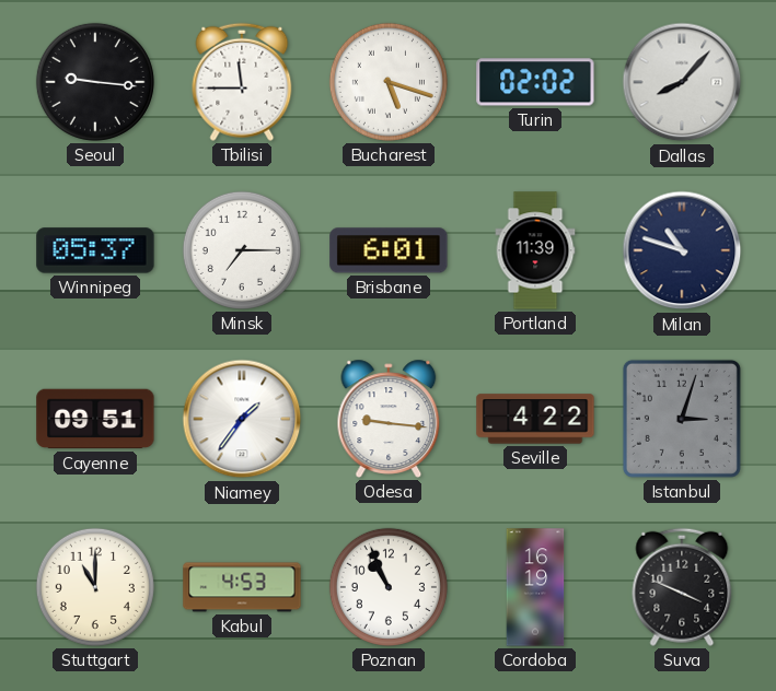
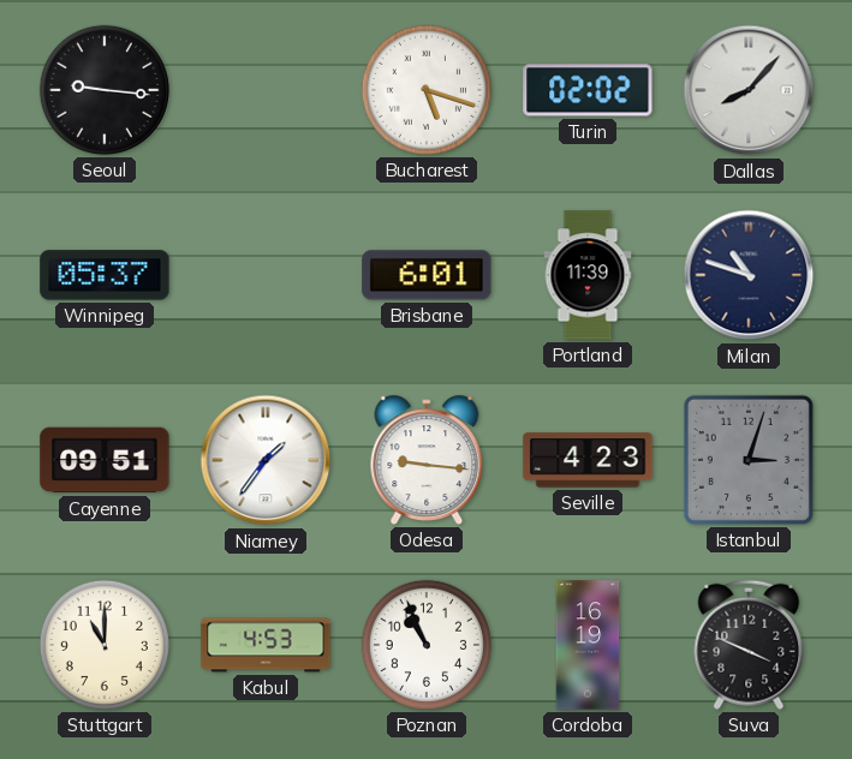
Tbilisi: 11:45 -> none (242, 82)
Minsk: 7:15 -> none (242, 250)
Seville: 4:22 -> 4:23 (588, 460)
